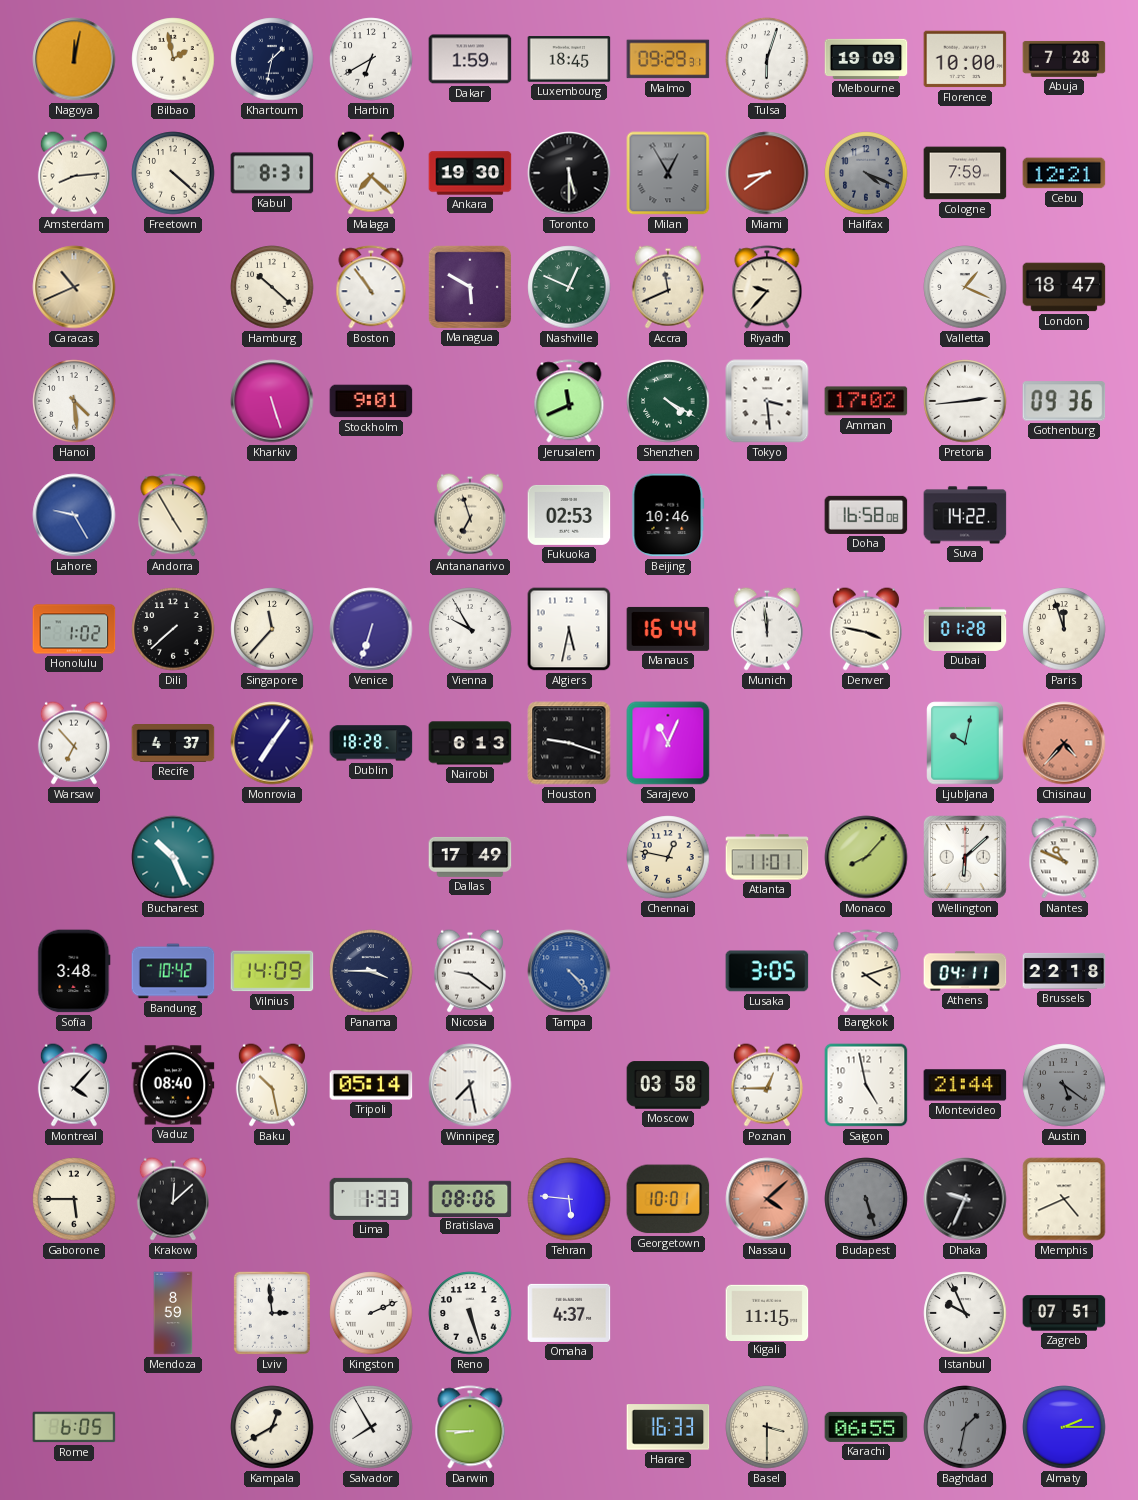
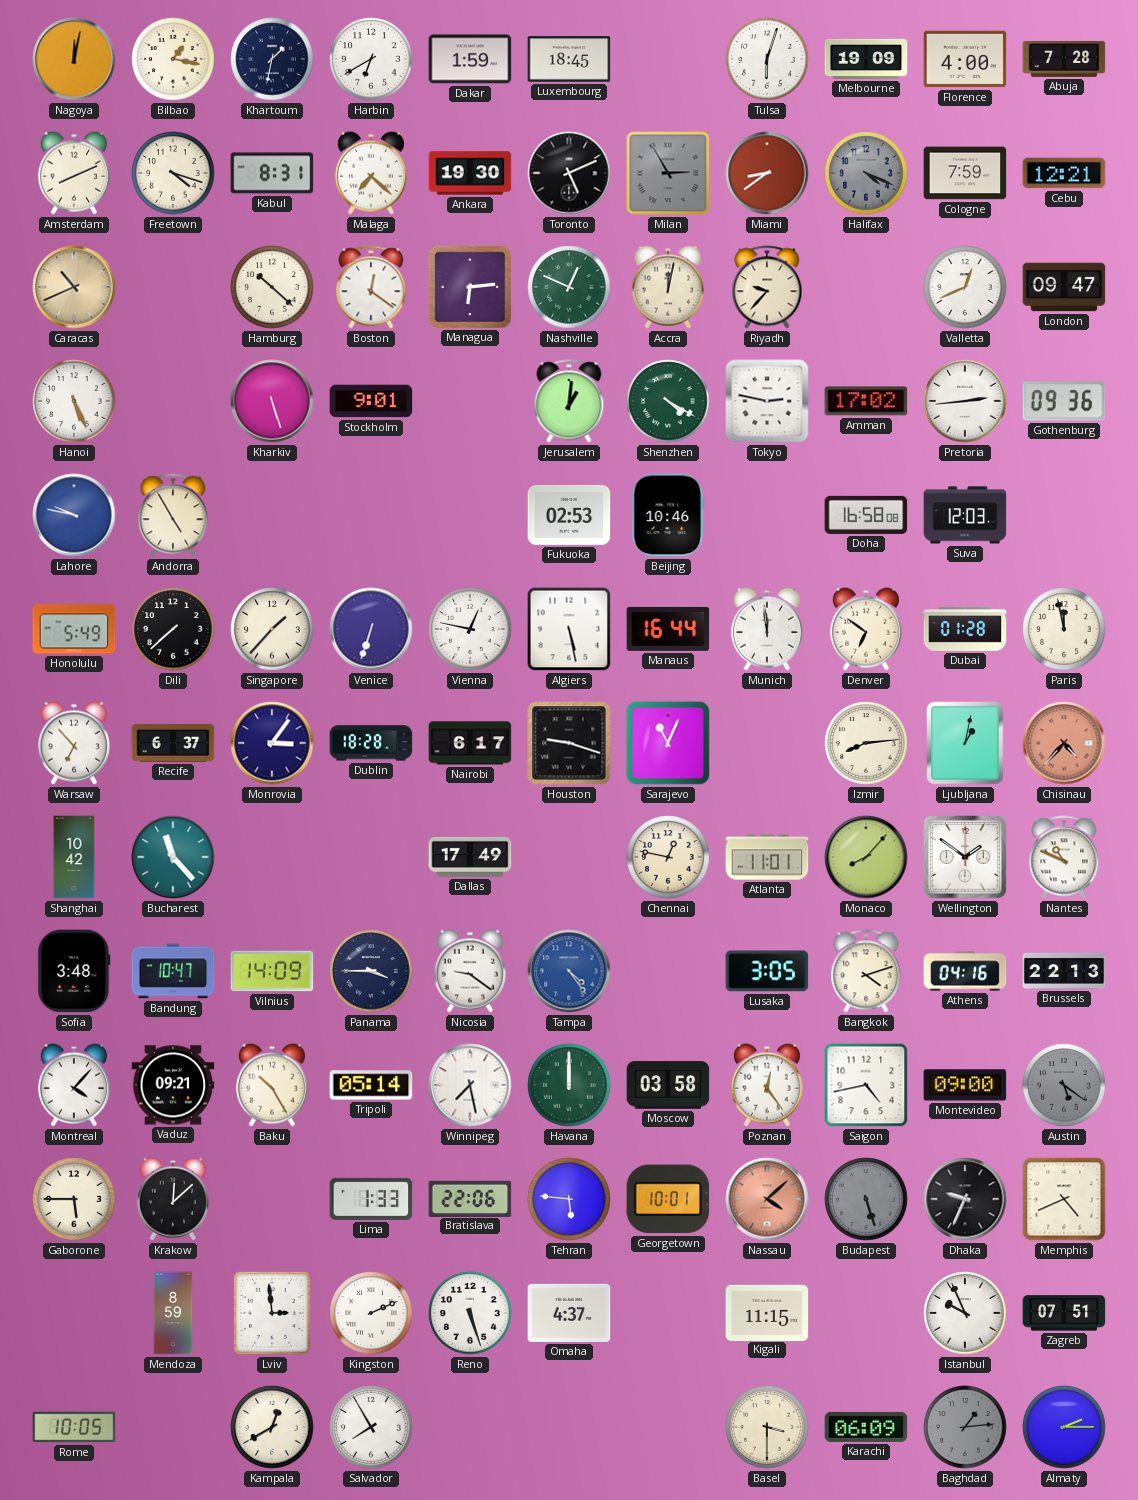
Bilbao: 1:58 -> 1:17 (173, 59)
Malmo: 09:29 -> none (668, 59)
Florence: 10:00 -> 4:00 (965, 59)
Amsterdam: 8:14 -> 8:11 (74, 173)
Freetown: 4:22 -> 4:18 (173, 173)
Toronto: 5:30 -> 5:11 (569, 173)
Milan: 12:55 -> 2:55 (668, 173)
Boston: 10:54 -> 12:21 (371, 287)
Managua: 5:50 -> 6:14 (469, 286)
Accra: 11:41 -> 12:02 (668, 287)
Valletta: 1:19 -> 12:41 (965, 287)
London: 18:47 -> 09:47 (1064, 287)
Hanoi: 4:29 -> 5:26 (74, 401)
Jerusalem: 11:41 -> 1:01 (569, 401)
Tokyo: 3:29 -> 2:47 (767, 401)
Lahore: 9:25 -> 9:47 (74, 515)
Antananarivo: 6:57 -> none (470, 515)
Suva: 14:22 -> 12:03 (965, 515)
Honolulu: 1:02 -> 5:49 (74, 629)
Singapore: 11:37 -> 1:37 (272, 629)
Vienna: 9:55 -> 12:47 (470, 629)
Algiers: 5:32 -> 5:28 (569, 629)
Denver: 3:47 -> 6:51 (866, 629)
Paris: 11:57 -> 11:58 (1064, 629)
Recife: 4:37 -> 6:37 (173, 744)
Monrovia: 7:06 -> 3:06 (272, 743)
Nairobi: 6:13 -> 6:17 (470, 743)
Izmir: none -> 8:14 (866, 743)
Ljubljana: 10:02 -> 1:02 (965, 743)
Shanghai: none -> 10:42 (74, 857)
Bucharest: 10:26 -> 11:23 (173, 857)
Wellington: 6:08 -> 1:51 (966, 858)
Bandung: 10:42 -> 10:47 (173, 971)
Tampa: 4:23 -> 4:24 (569, 971)
Athens: 04:11 -> 04:16 (965, 971)
Brussels: 22:18 -> 22:13 (1064, 971)
Vaduz: 08:40 -> 09:21 (173, 1085)
Baku: 10:28 -> 10:25 (272, 1085)
Havana: none -> 12:00 (569, 1085)
Poznan: 12:45 -> 12:24 (767, 1085)
Saigon: 4:58 -> 4:43 (866, 1085)
Montevideo: 21:44 -> 09:00 (965, 1085)
Bratislava: 08:06 -> 22:06 (470, 1198)
Rome: 6:05 -> 10:05 (74, 1427)
Darwin: 8:45 -> none (470, 1427)
Harare: 16:33 -> none (668, 1427)
Karachi: 06:55 -> 06:09 (866, 1427)
Baghdad: 1:32 -> 1:14 (965, 1427)
